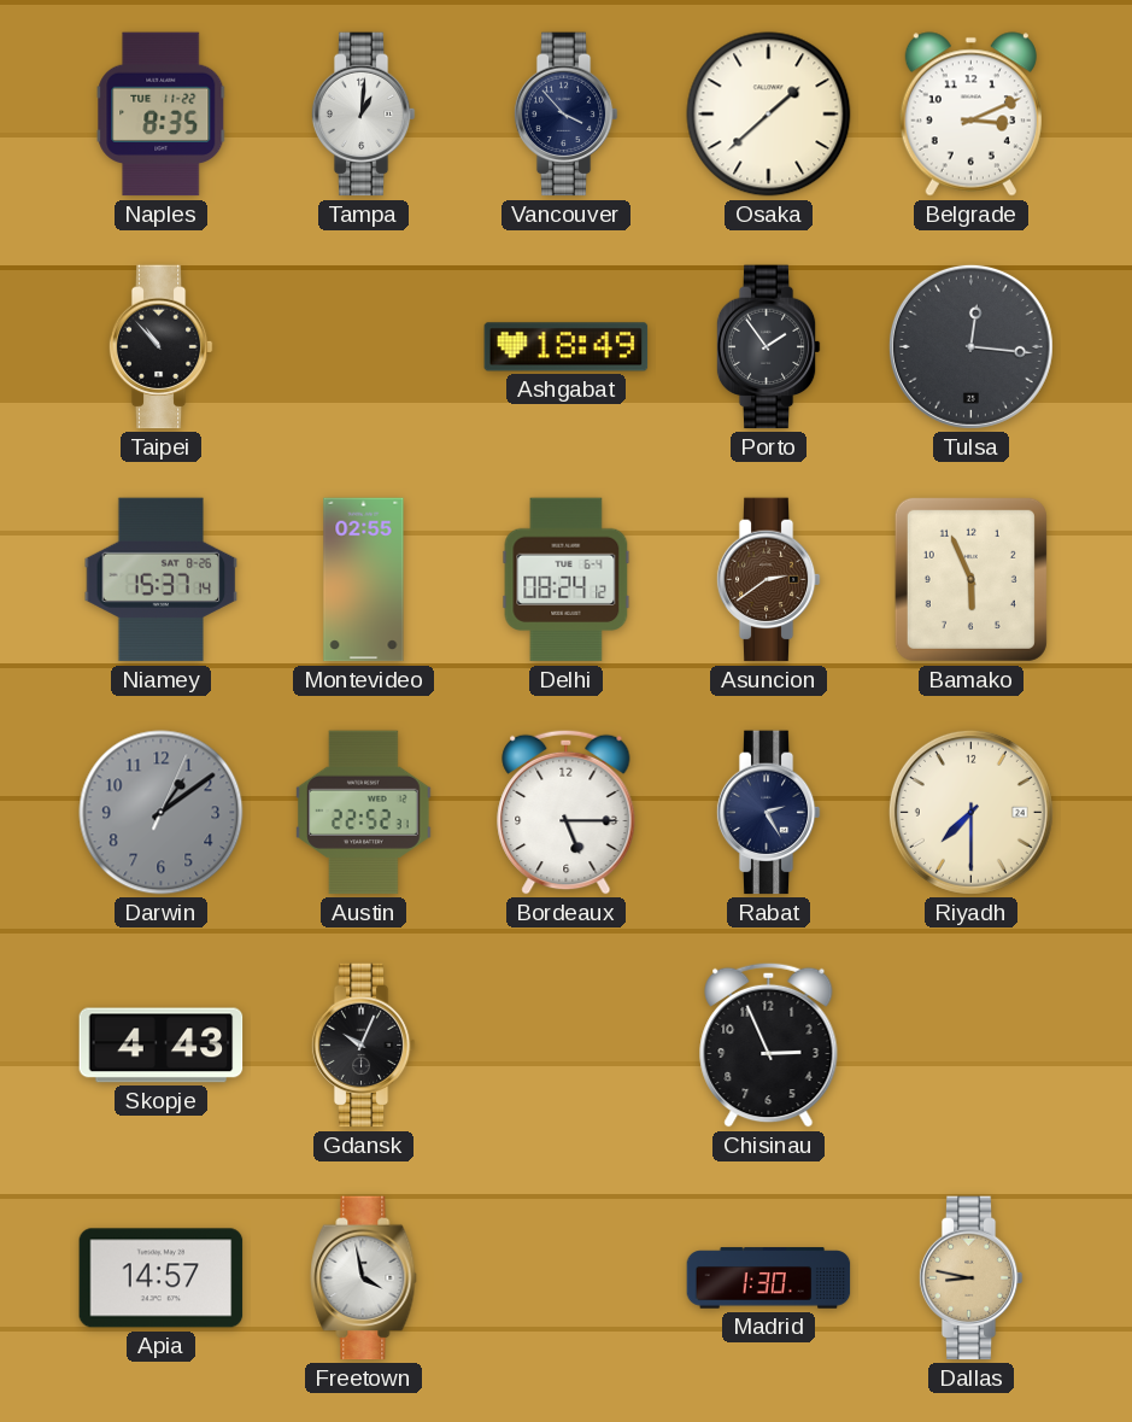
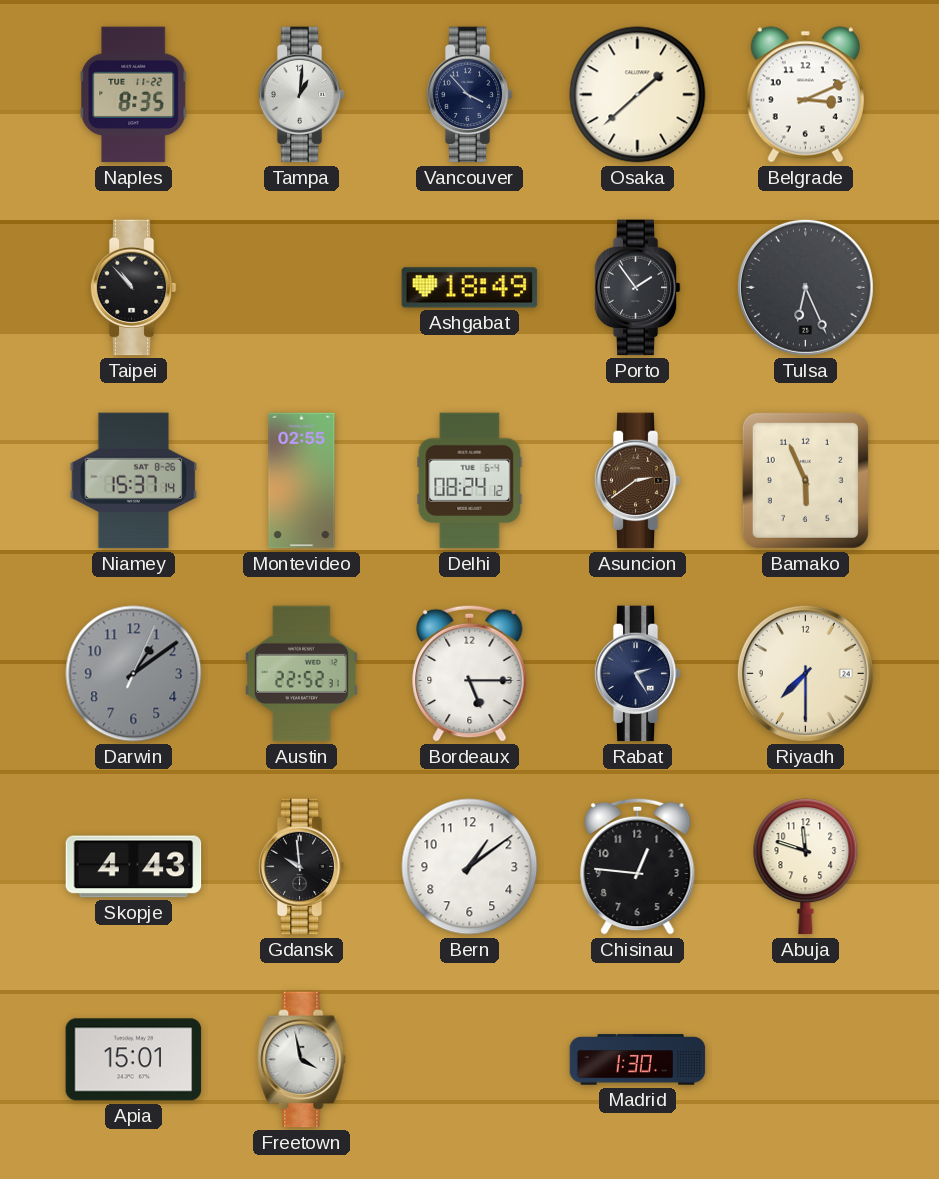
Tulsa: 12:16 -> 6:26 (805, 287)
Gdansk: 10:04 -> 9:59 (301, 867)
Bern: none -> 1:09 (470, 867)
Chisinau: 2:56 -> 12:46 (638, 866)
Abuja: none -> 11:48 (806, 867)
Apia: 14:57 -> 15:01 (134, 1060)
Dallas: 8:47 -> none (970, 1278)
